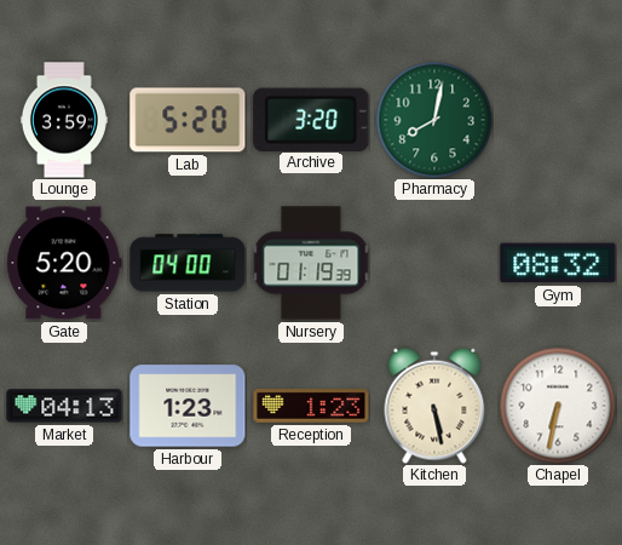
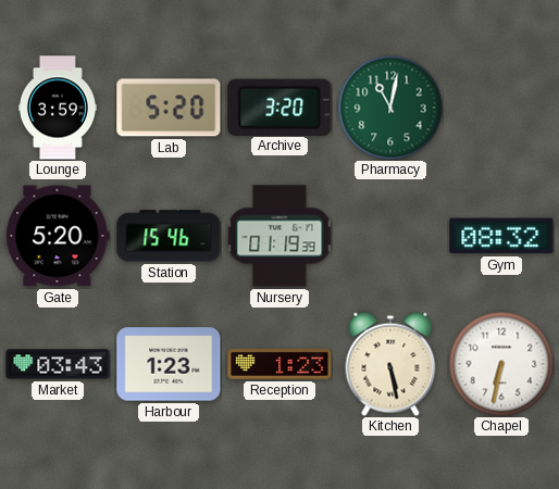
Pharmacy: 8:02 -> 11:02 (390, 108)
Station: 04:00 -> 15:46 (169, 236)
Market: 04:13 -> 03:43 (58, 364)
